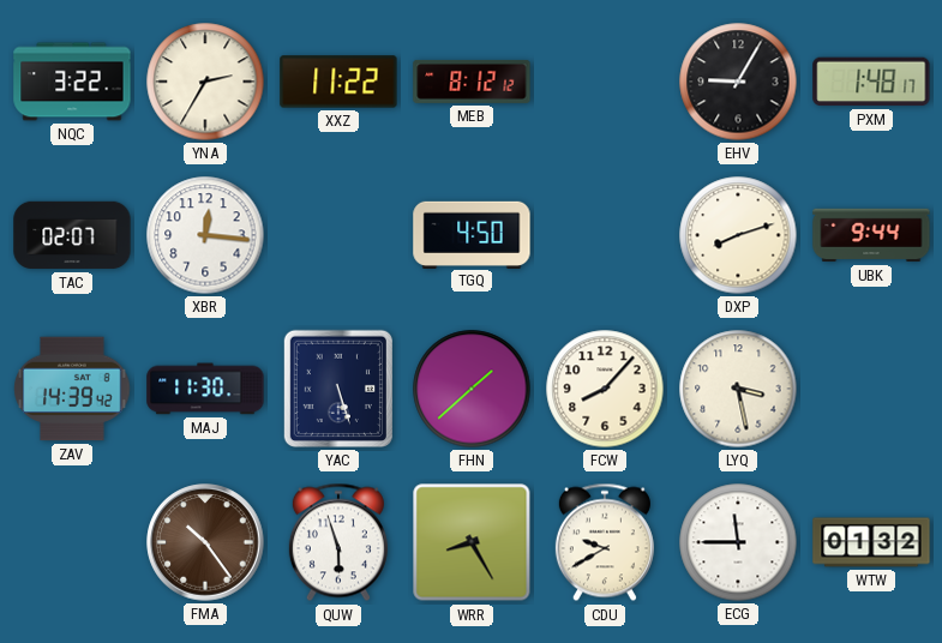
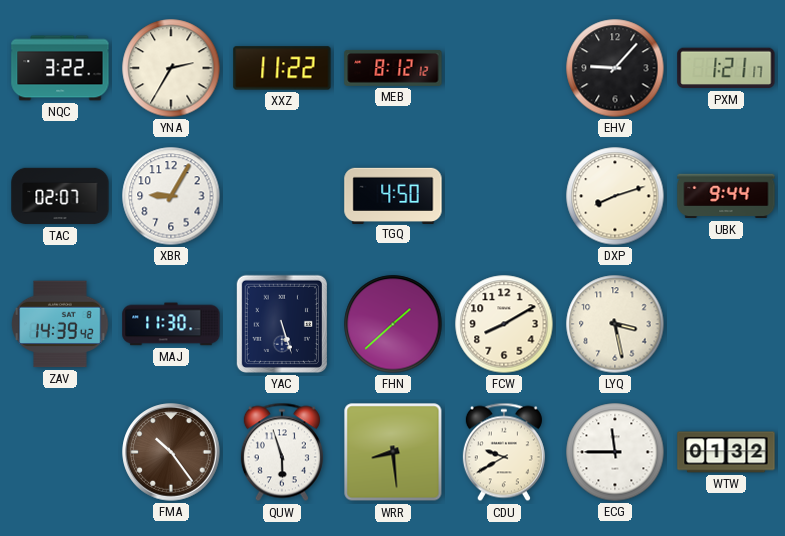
EHV: 9:05 -> 9:07 (615, 68)
PXM: 1:48 -> 1:21 (726, 68)
XBR: 12:16 -> 9:05 (171, 196)
FCW: 8:07 -> 8:10 (504, 324)
WRR: 8:25 -> 8:29 (393, 452)
